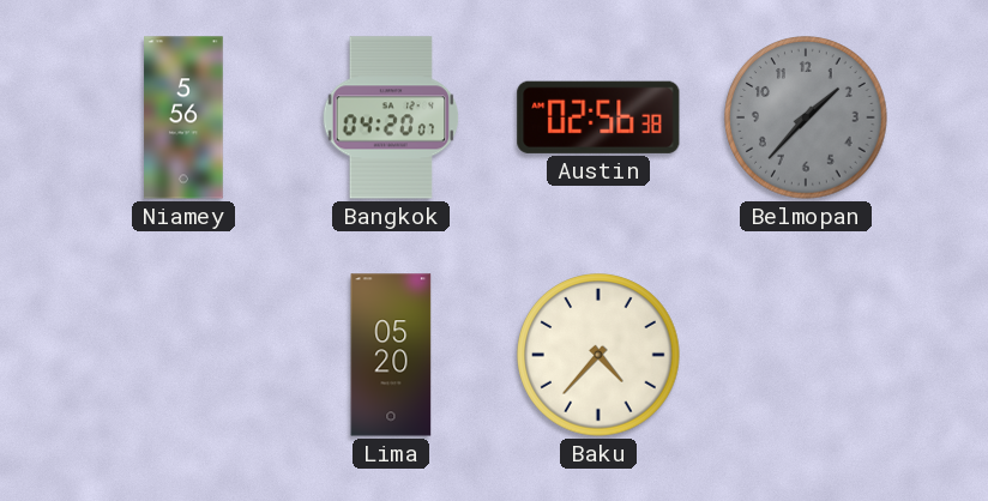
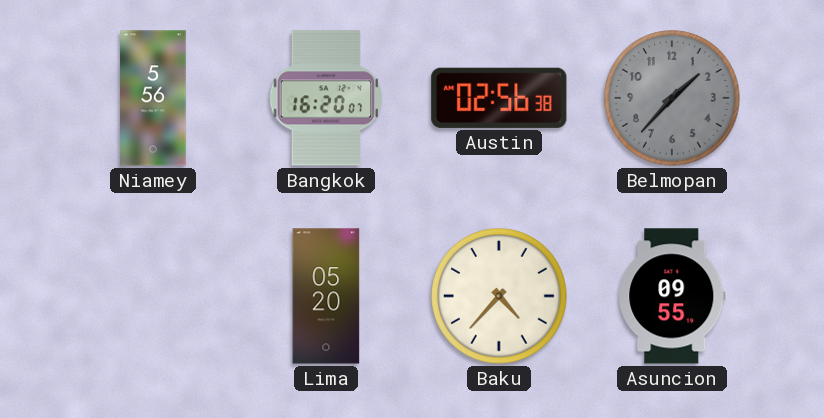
Bangkok: 04:20 -> 16:20 (326, 98)
Asuncion: none -> 09:55 (672, 296)
